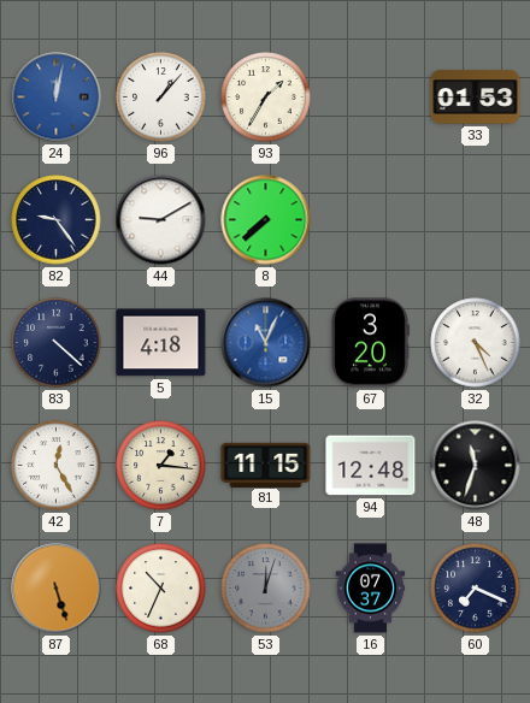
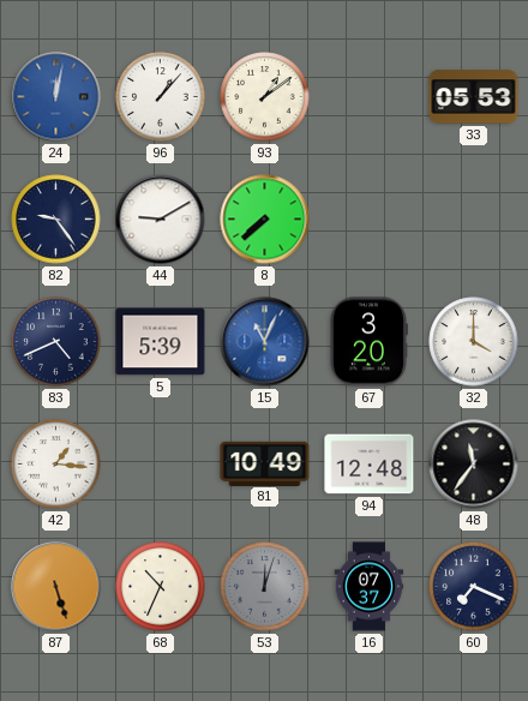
93: 1:35 -> 1:09 (265, 97)
33: 01:53 -> 05:53 (474, 97)
83: 4:22 -> 4:41 (56, 342)
5: 4:18 -> 5:39 (161, 342)
32: 4:26 -> 4:00 (474, 342)
42: 12:25 -> 1:16 (56, 465)
7: 1:16 -> none (161, 466)
81: 11:15 -> 10:49 (265, 463)
48: 11:33 -> 11:36 (474, 465)
